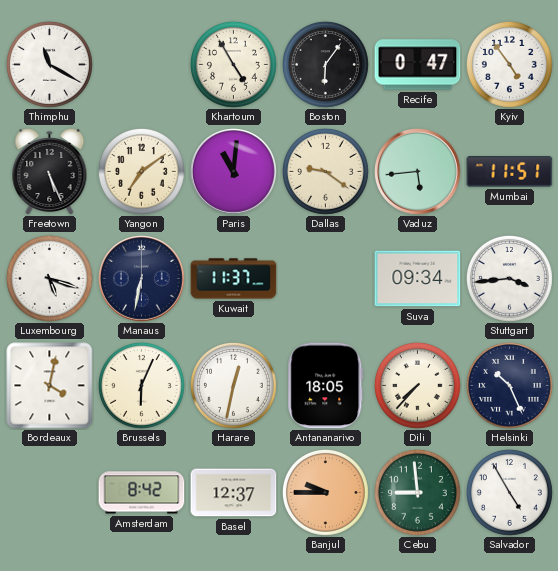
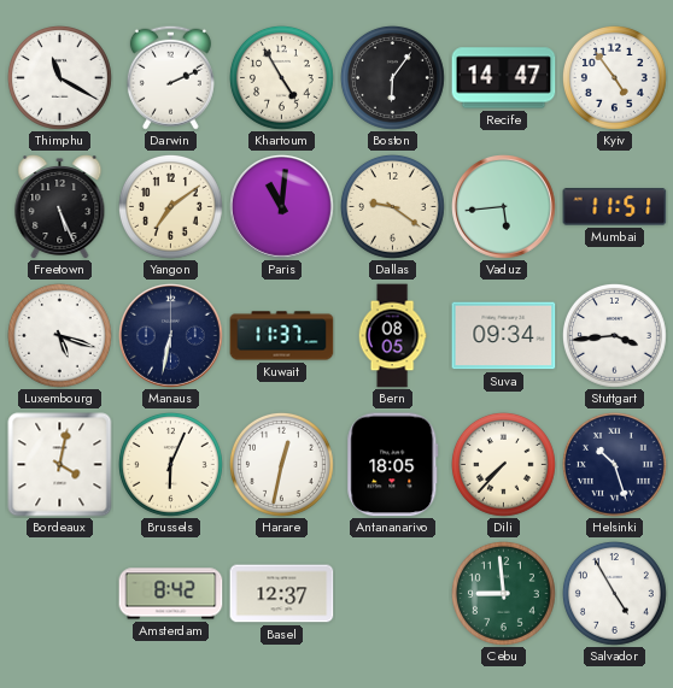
Darwin: none -> 2:11 (170, 77)
Recife: 0:47 -> 14:47 (504, 78)
Bern: none -> 08:05 (392, 336)
Helsinki: 10:26 -> 10:27 (614, 464)
Banjul: 9:45 -> none (325, 492)
